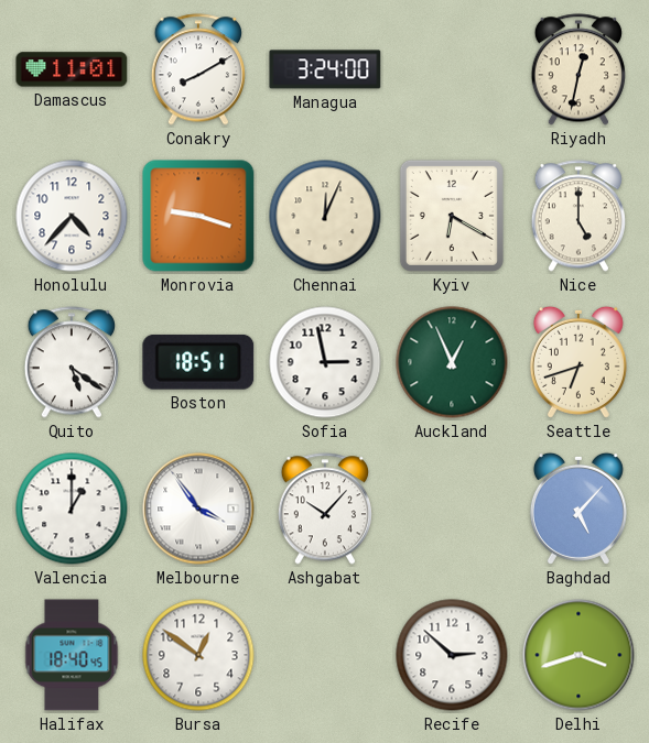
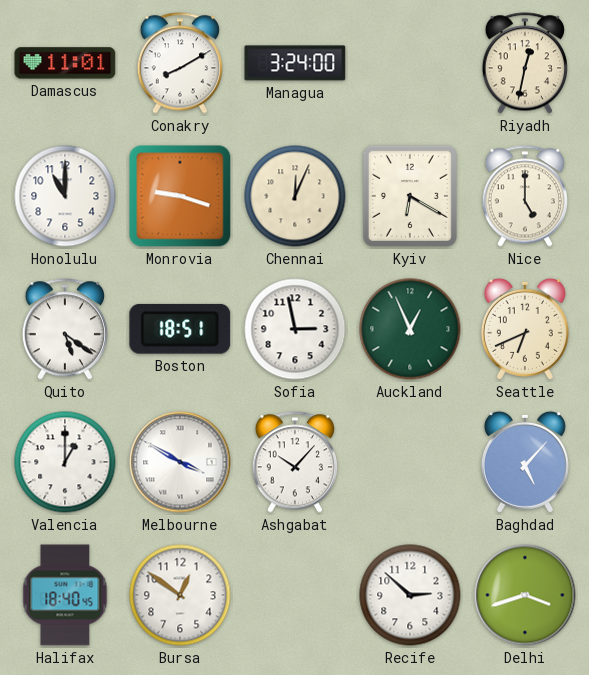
Honolulu: 4:37 -> 11:00 (65, 196)
Seattle: 6:42 -> 6:41 (525, 329)
Melbourne: 3:54 -> 3:50 (180, 462)
